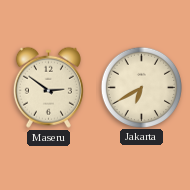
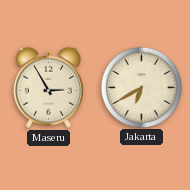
Maseru: 2:51 -> 2:55 (48, 87)
